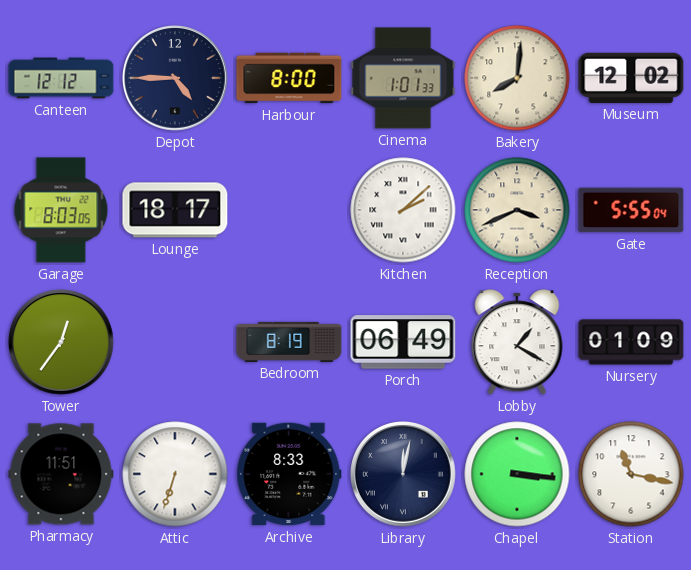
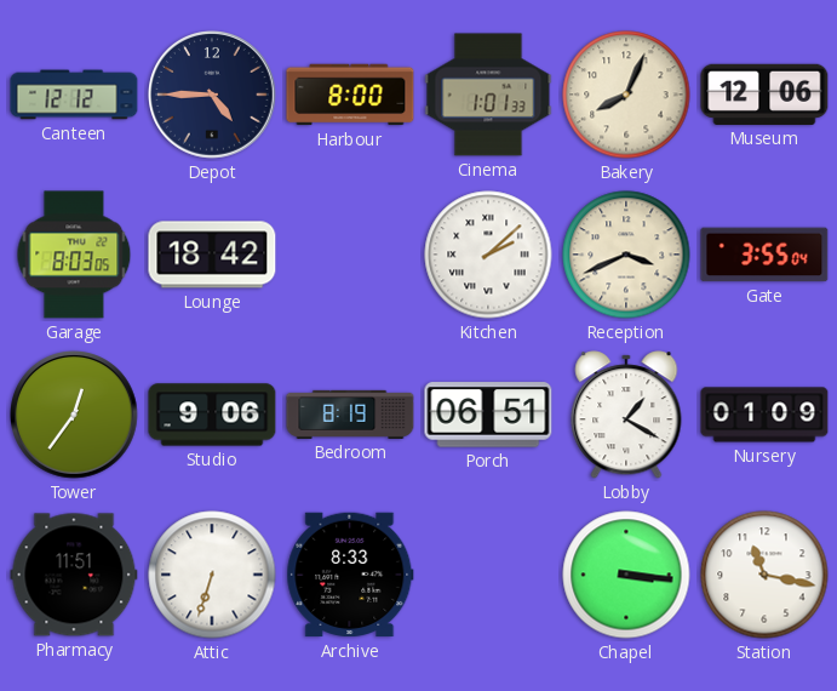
Bakery: 8:01 -> 8:04 (626, 95)
Museum: 12:02 -> 12:06 (764, 95)
Lounge: 18:17 -> 18:42 (212, 255)
Gate: 5:55 -> 3:55 (764, 255)
Studio: none -> 9:06 (212, 415)
Porch: 06:49 -> 06:51 (488, 415)
Library: 12:02 -> none (404, 475)
